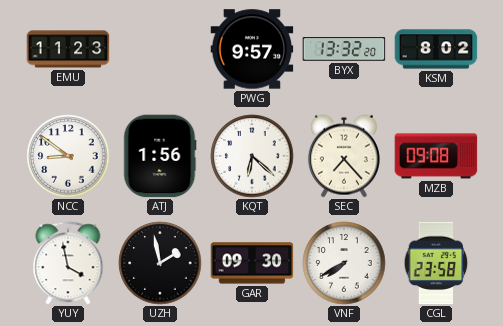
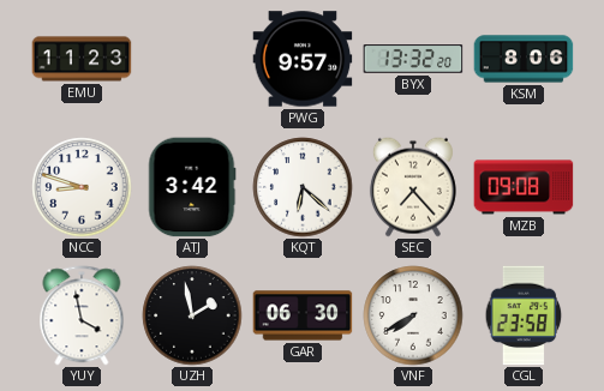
KSM: 8:02 -> 8:06 (524, 59)
NCC: 8:51 -> 8:48 (82, 187)
ATJ: 1:56 -> 3:42 (192, 187)
GAR: 09:30 -> 06:30 (303, 315)
